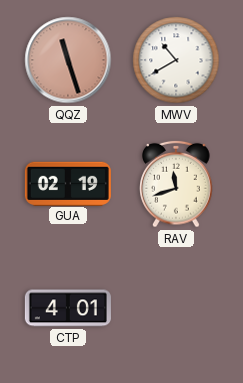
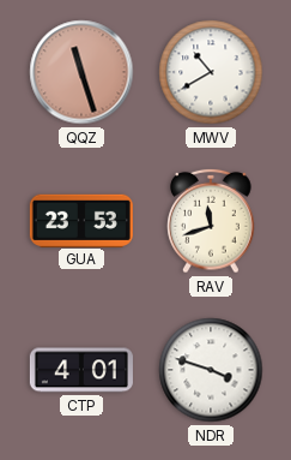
GUA: 02:19 -> 23:53 (81, 220)
NDR: none -> 3:48 (211, 370)
